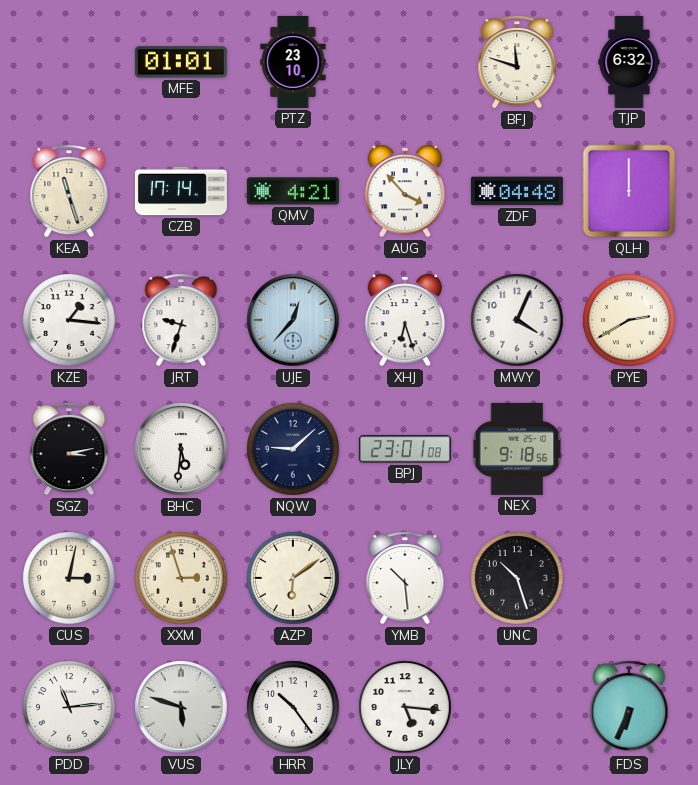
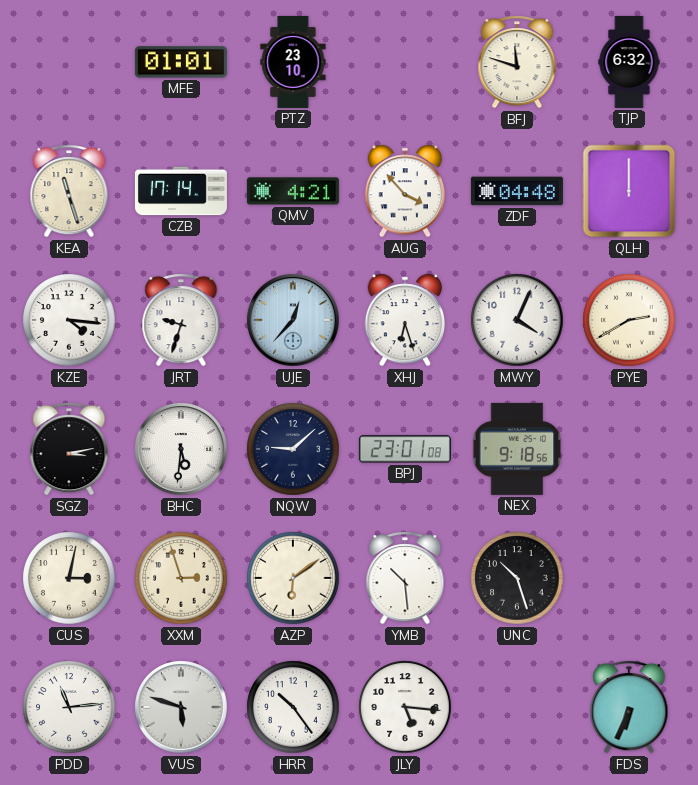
KZE: 1:16 -> 4:16 (69, 320)
